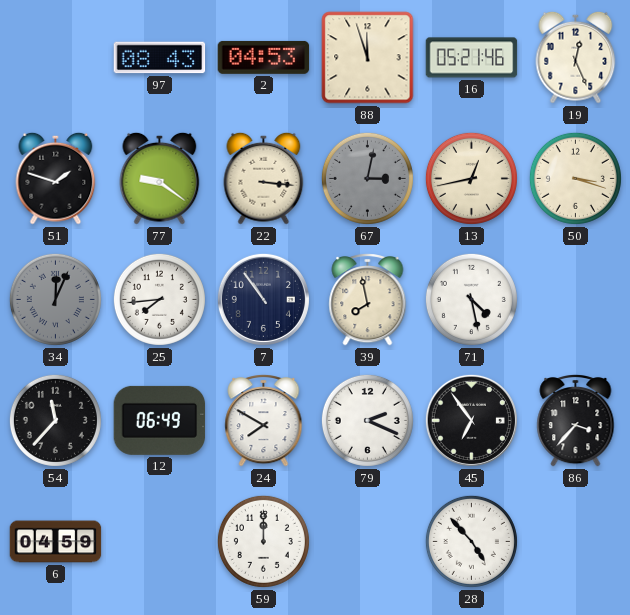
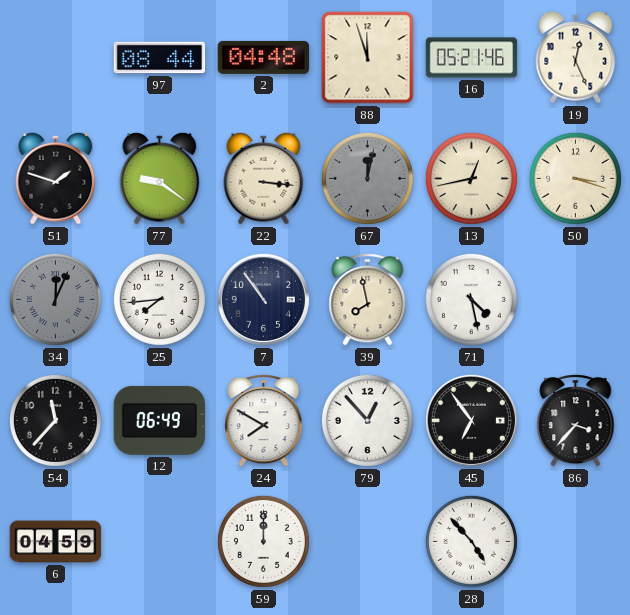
97: 08:43 -> 08:44 (160, 58)
2: 04:53 -> 04:48 (264, 57)
67: 3:02 -> 12:02 (367, 178)
79: 2:19 -> 12:53 (367, 420)
